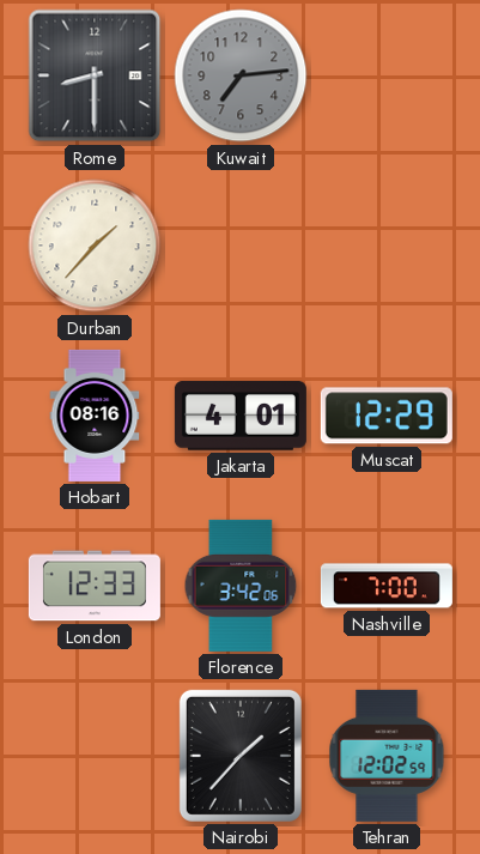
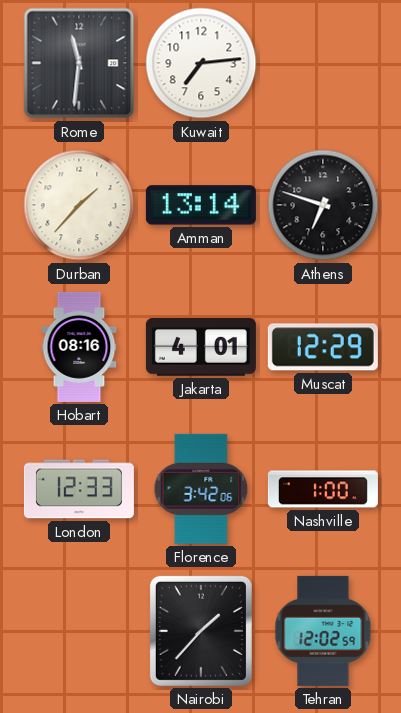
Rome: 8:30 -> 11:31 (79, 63)
Kuwait dial: grey -> white (201, 63)
Amman: none -> 13:14 (201, 205)
Athens: none -> 6:48 (323, 205)
Nashville: 7:00 -> 1:00 (323, 489)
